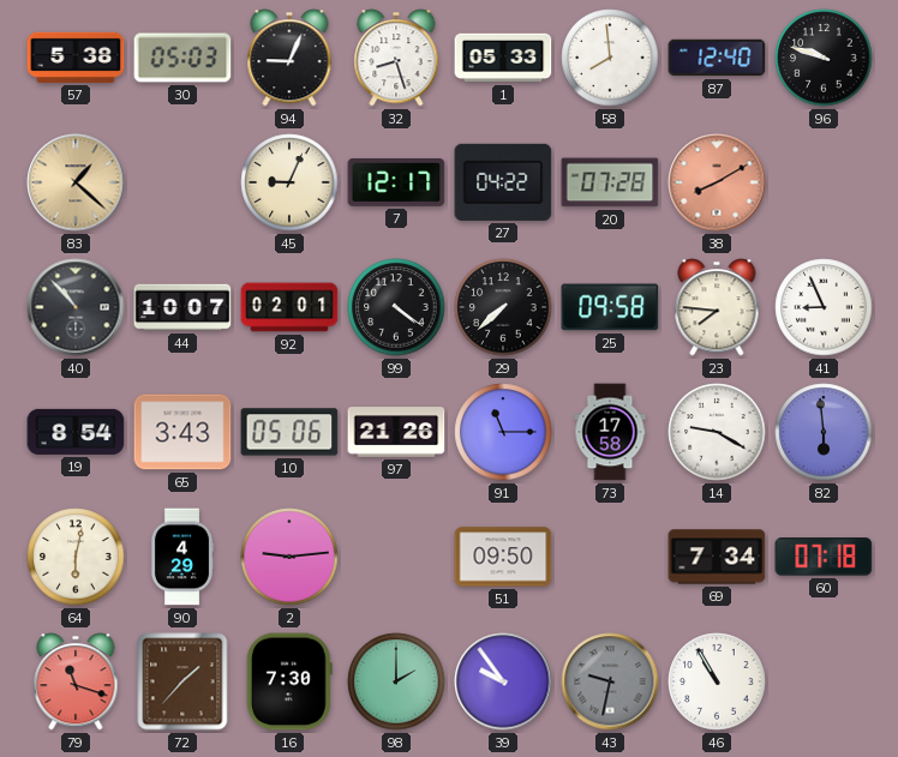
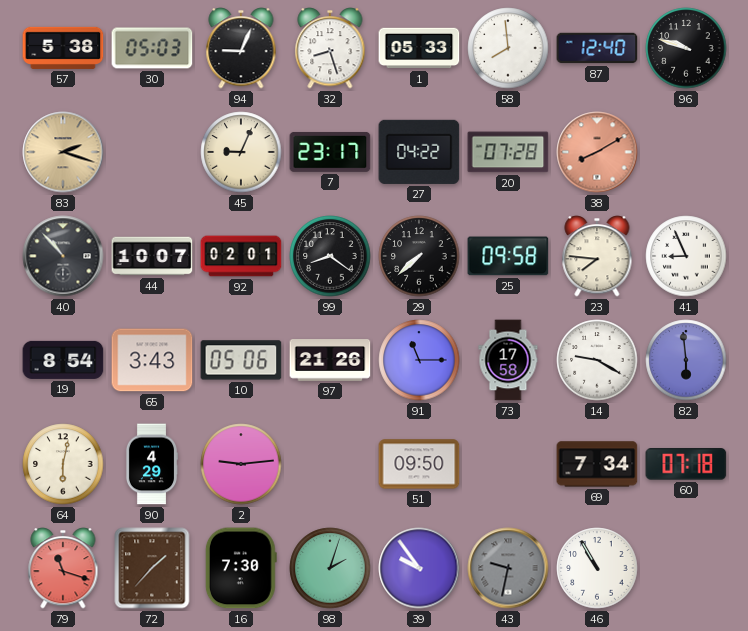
83: 1:22 -> 2:18 (63, 152)
7: 12:17 -> 23:17 (330, 152)
99: 4:21 -> 8:21 (330, 256)
98: 2:00 -> 2:03 (330, 568)
